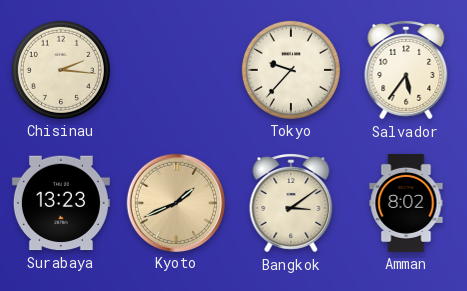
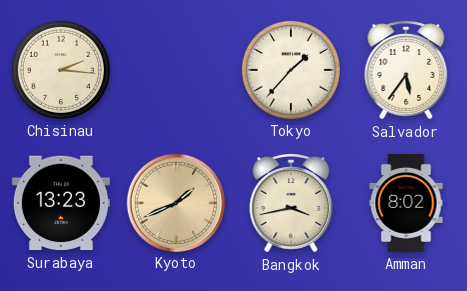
Tokyo: 9:37 -> 1:37 (291, 70)
Bangkok: 3:09 -> 3:43 (291, 203)
